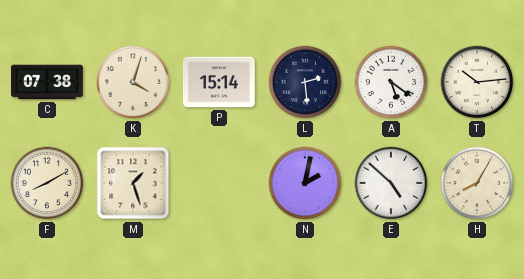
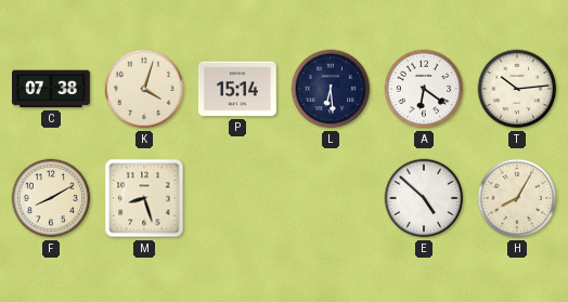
L: 2:29 -> 6:29 (331, 89)
A: 5:21 -> 6:21 (424, 89)
M: 1:27 -> 8:27 (144, 198)
N: 2:02 -> none (305, 183)
